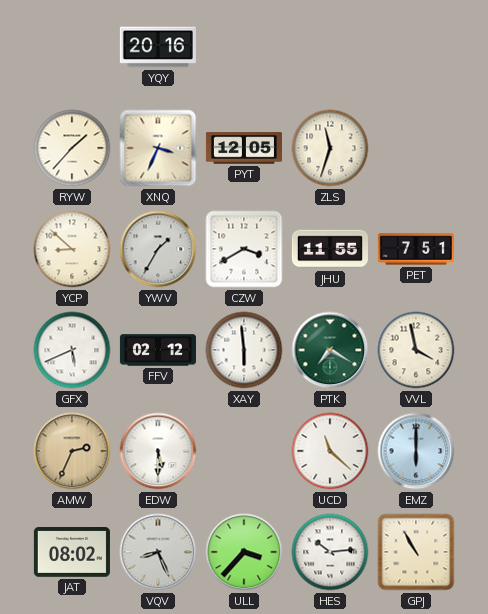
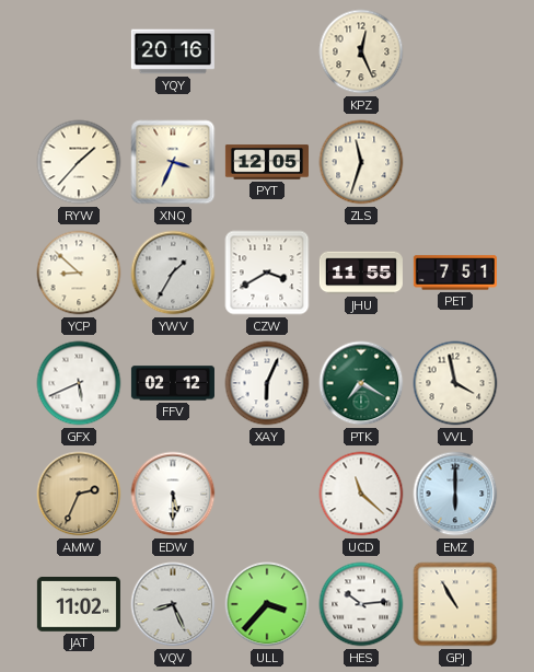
KPZ: none -> 12:26 (361, 51)
XAY: 5:59 -> 6:04 (267, 383)
JAT: 08:02 -> 11:02 (79, 605)
